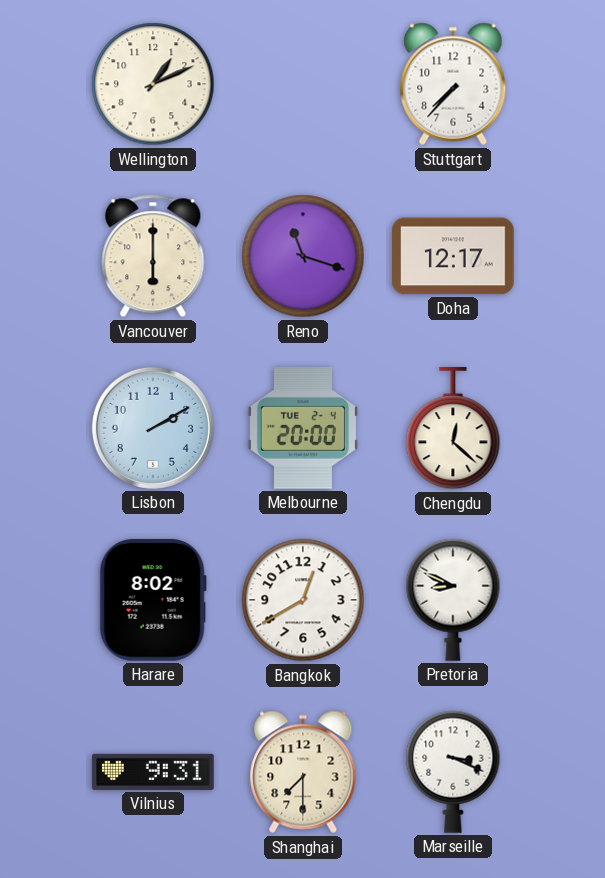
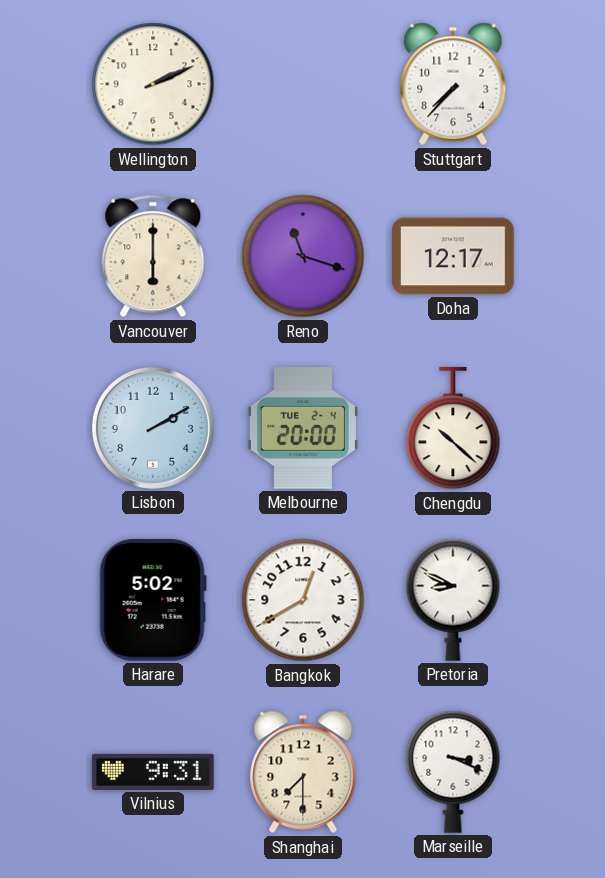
Wellington: 1:11 -> 2:11 (153, 84)
Chengdu: 12:22 -> 10:22 (453, 429)
Harare: 8:02 -> 5:02 (153, 601)
